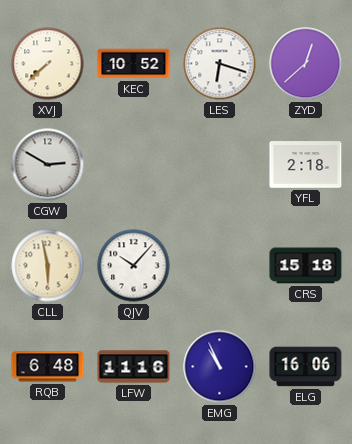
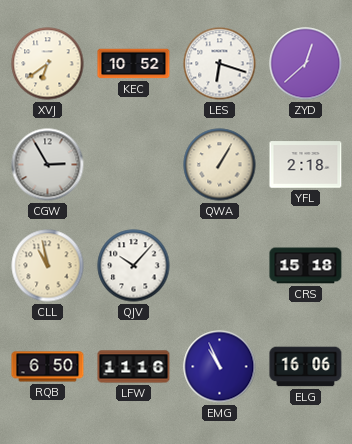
XVJ: 7:38 -> 6:39 (48, 64)
CGW: 2:50 -> 2:55 (48, 165)
QWA: none -> 1:05 (220, 165)
CLL: 5:58 -> 10:58 (48, 266)
RQB: 6:48 -> 6:50 (48, 367)
